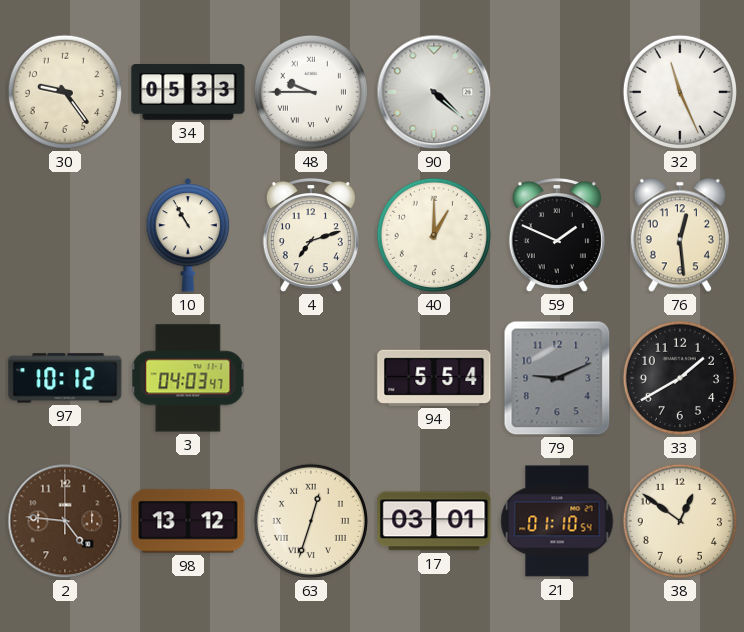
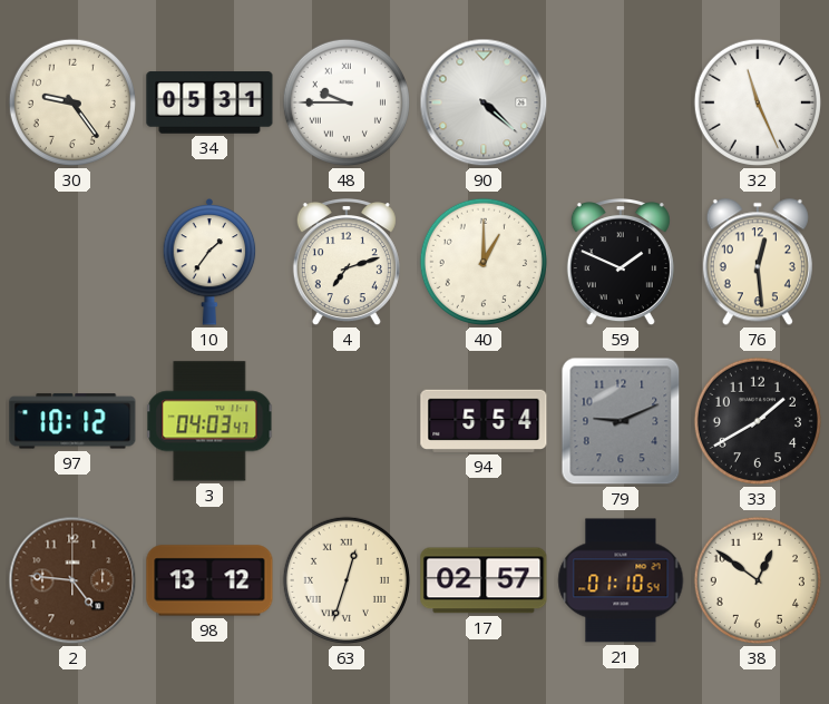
34: 05:33 -> 05:31 (209, 102)
10: 10:55 -> 1:36 (209, 262)
17: 03:01 -> 02:57 (484, 580)
